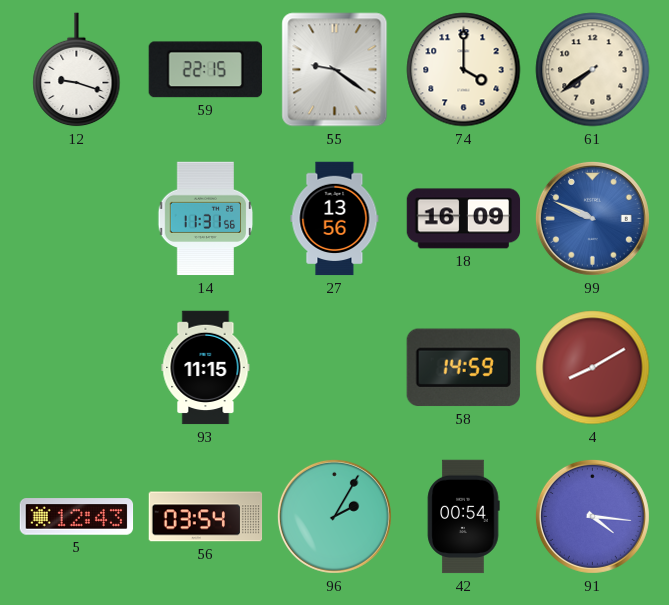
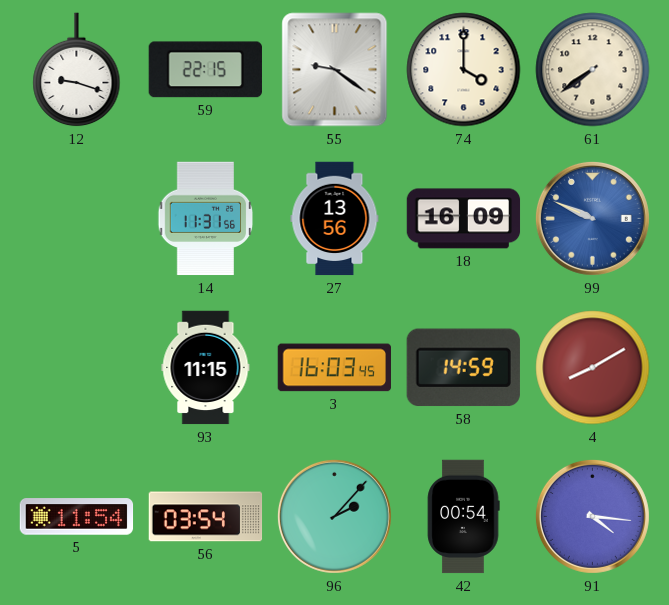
3: none -> 16:03 (334, 368)
5: 12:43 -> 11:54 (77, 517)
96: 2:05 -> 2:07 (334, 516)
